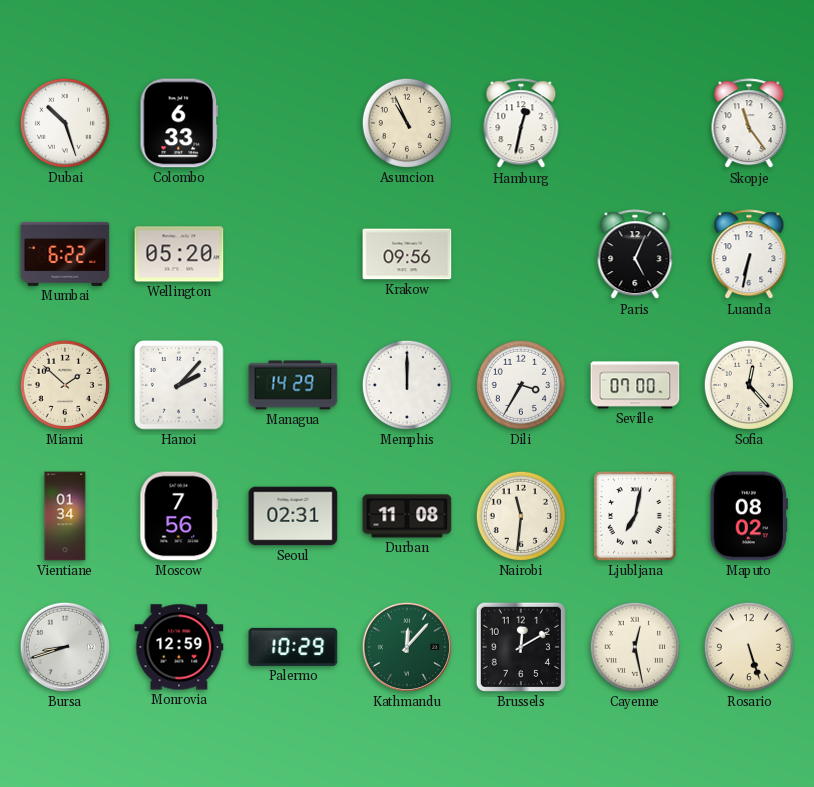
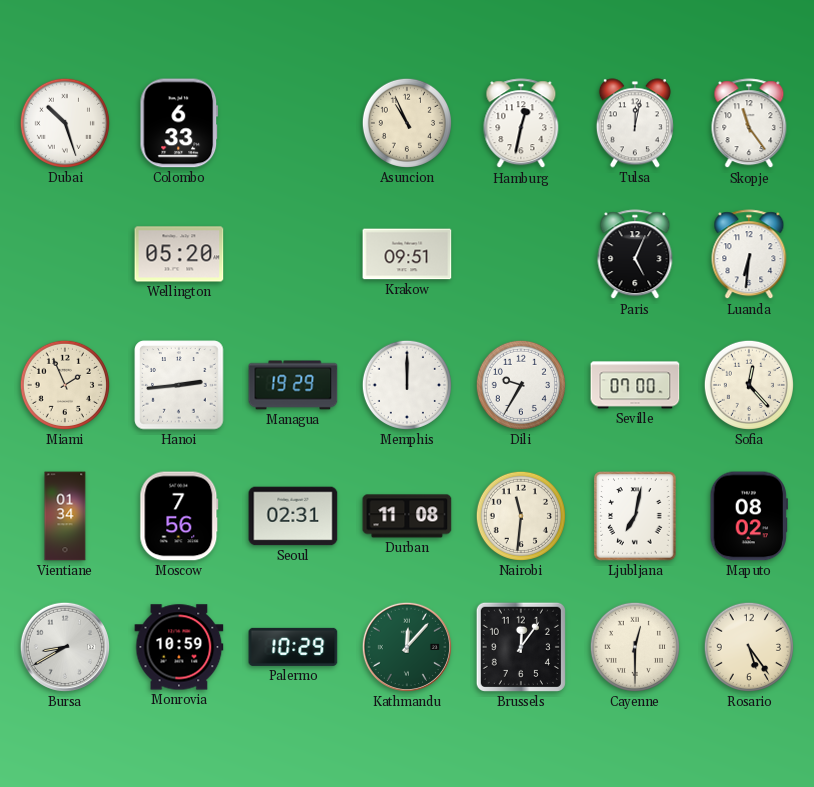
Tulsa: none -> 12:02 (635, 123)
Mumbai: 6:22 -> none (65, 254)
Krakow: 09:56 -> 09:51 (407, 254)
Luanda: 6:32 -> 6:31 (749, 255)
Miami: 1:52 -> 1:56 (64, 385)
Hanoi: 2:07 -> 2:44 (179, 385)
Managua: 14:29 -> 19:29 (293, 385)
Dili: 3:35 -> 9:35 (520, 385)
Bursa: 8:42 -> 8:40 (65, 647)
Monrovia: 12:59 -> 10:59 (179, 647)
Brussels: 12:10 -> 12:06 (521, 647)
Cayenne: 12:28 -> 12:30 (634, 647)
Rosario: 5:27 -> 5:24 (748, 647)
